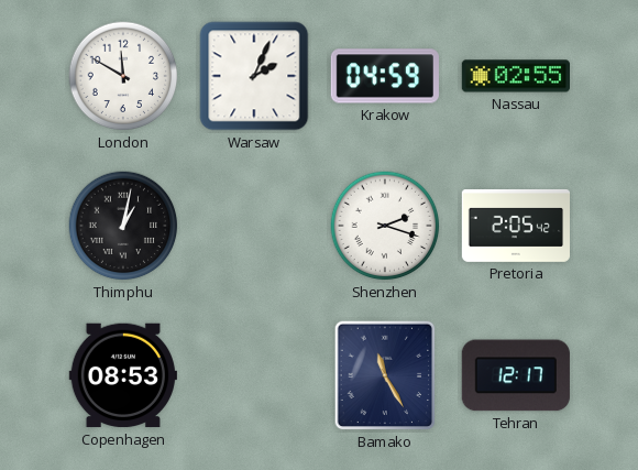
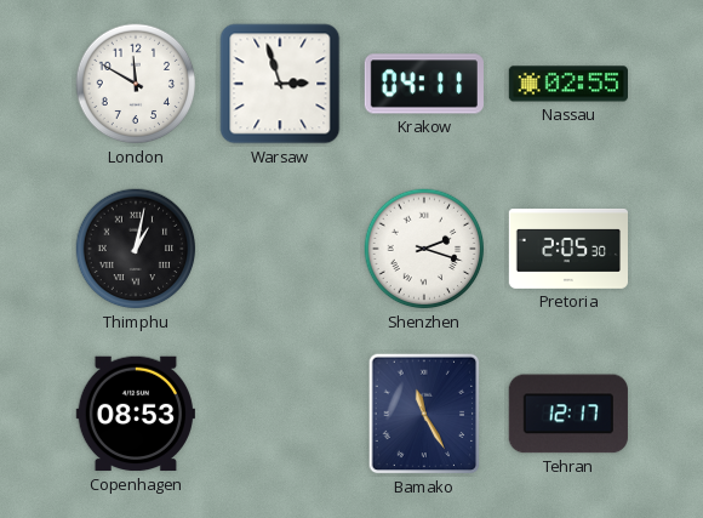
Warsaw: 2:04 -> 2:57 (280, 84)
Krakow: 04:59 -> 04:11 (423, 84)
Pretoria: 2:05:42 -> 2:05:30 (567, 249)
